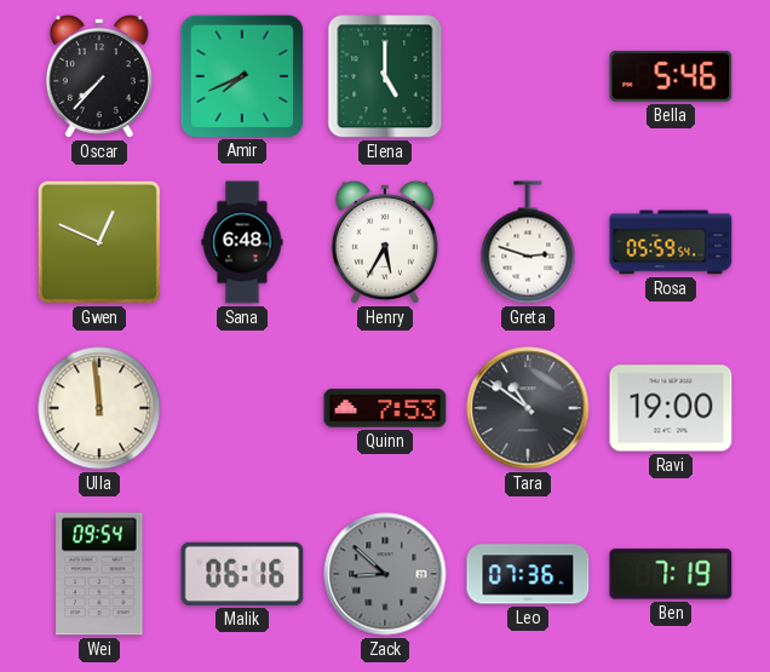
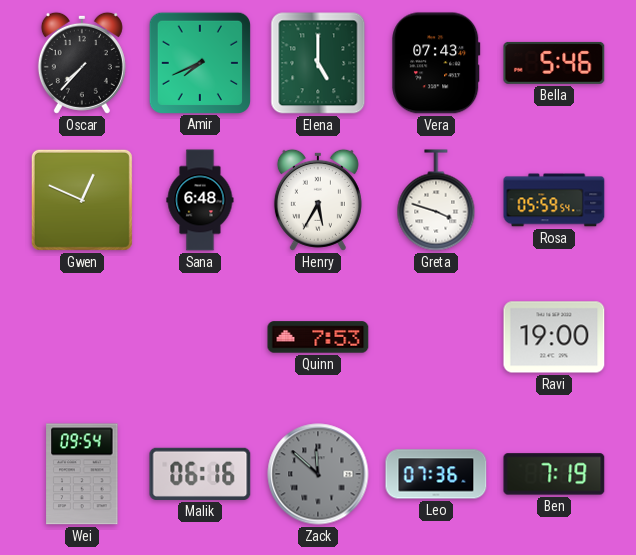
Vera: none -> 07:43 (436, 63)
Greta: 2:48 -> 3:48 (436, 200)
Ulla: 11:59 -> none (99, 408)
Tara: 10:51 -> none (528, 408)
Zack: 8:52 -> 11:52 (318, 474)
